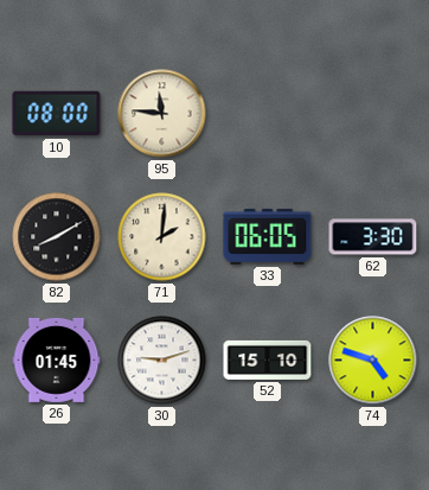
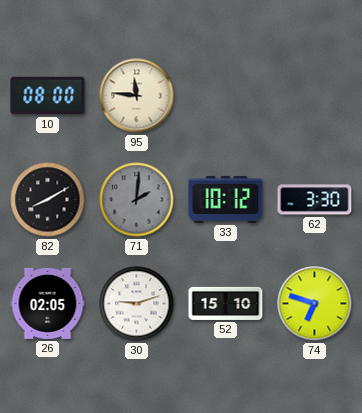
71 dial: cream -> grey (137, 200)
33: 06:05 -> 10:12 (226, 199)
26: 01:45 -> 02:05 (48, 303)
74: 4:48 -> 6:48 (315, 304)
